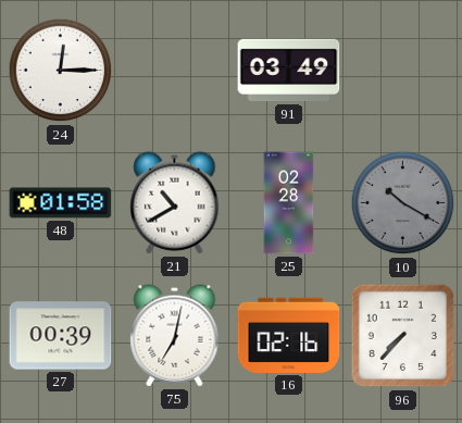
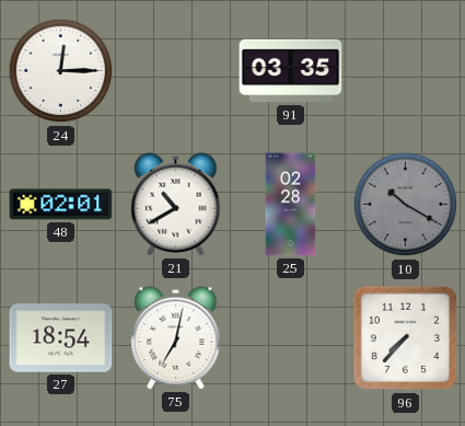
91: 03:49 -> 03:35 (291, 71)
48: 01:58 -> 02:01 (61, 205)
27: 00:39 -> 18:54 (61, 338)
16: 02:16 -> none (289, 335)
